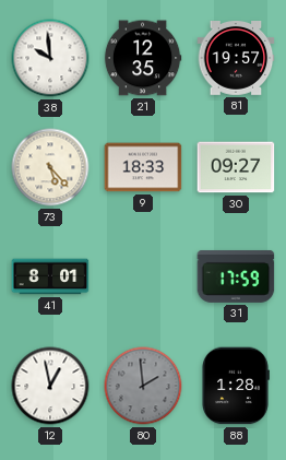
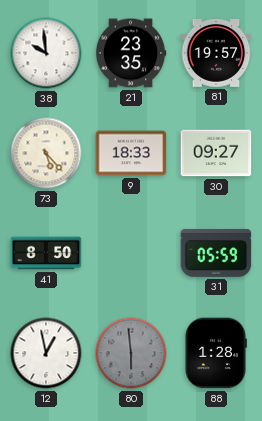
21: 12:35 -> 23:35 (131, 53)
41: 8:01 -> 8:50 (46, 253)
31: 17:59 -> 05:59 (216, 253)
80: 1:59 -> 5:59 (131, 353)
